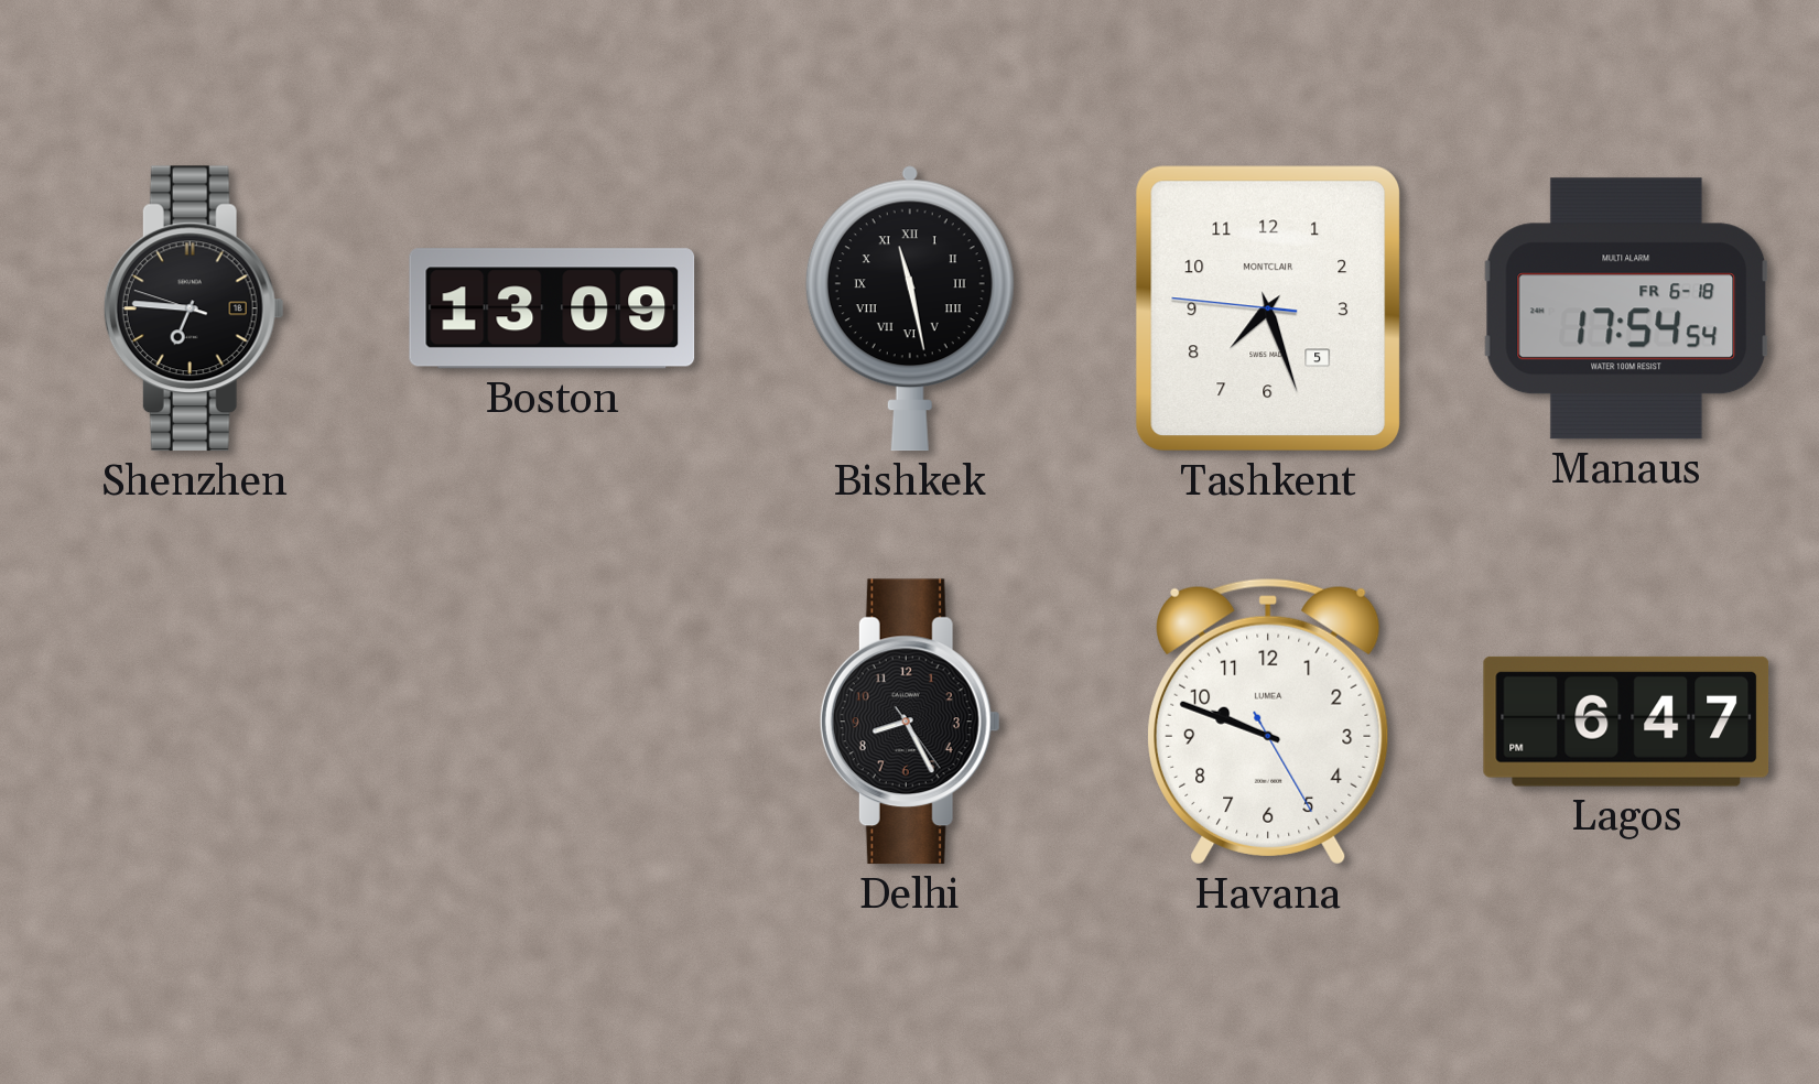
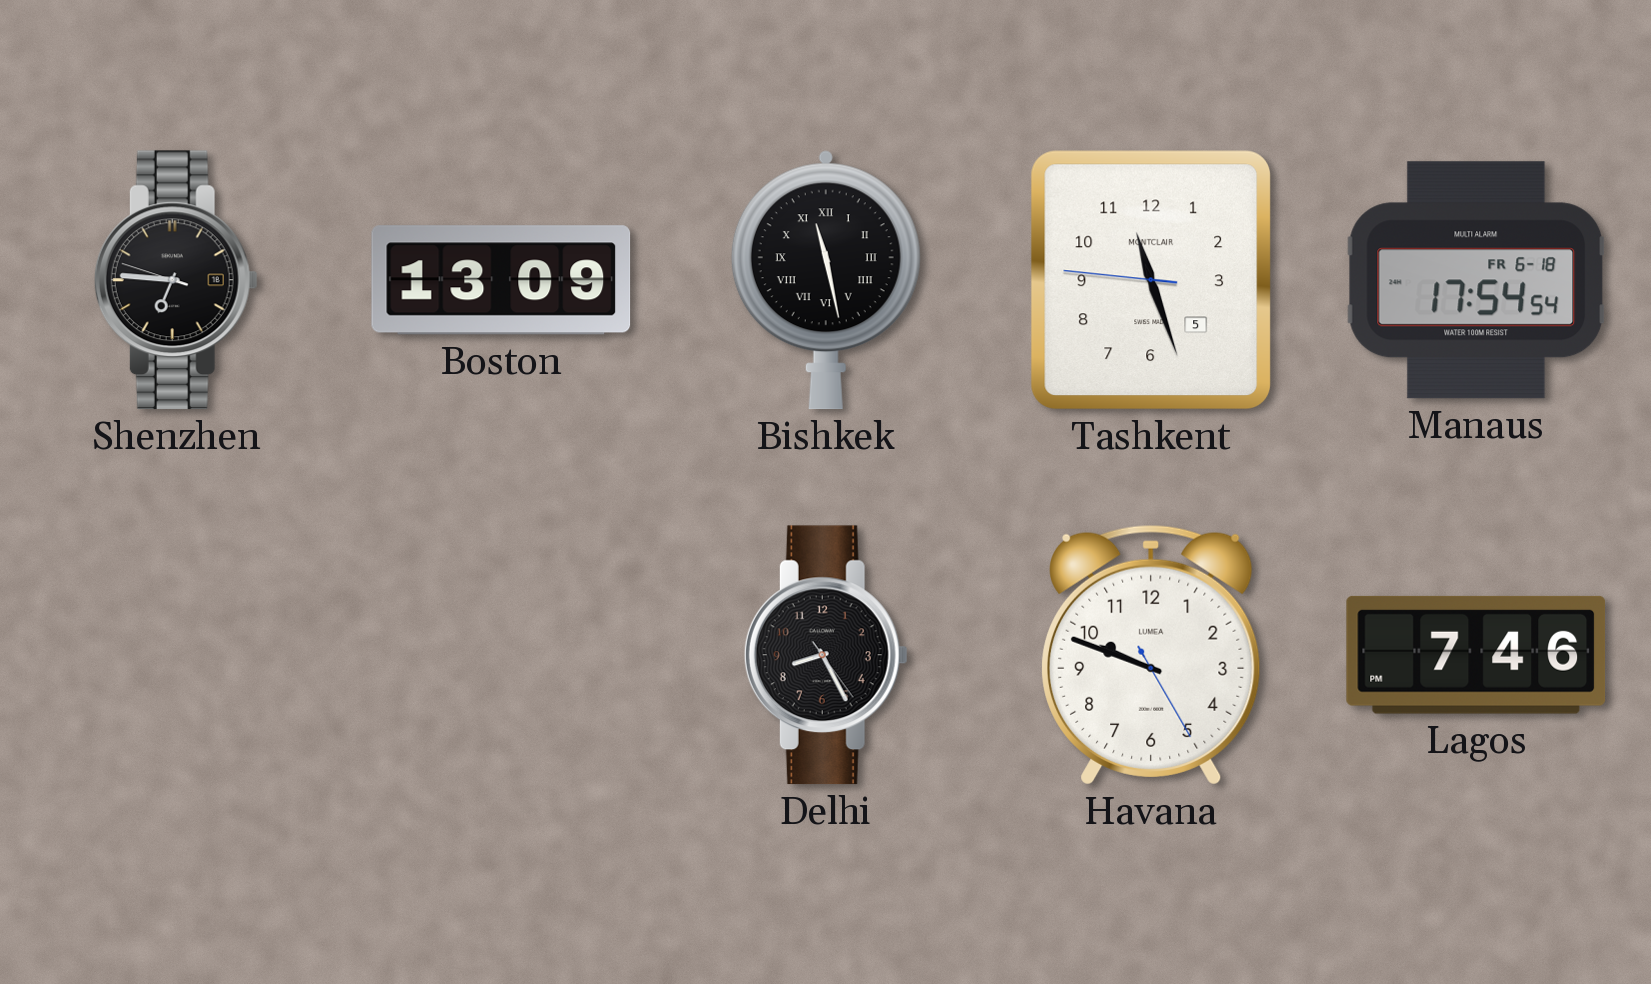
Tashkent: 7:26 -> 11:26 (1151, 280)
Lagos: 6:47 -> 7:46 (1476, 655)
